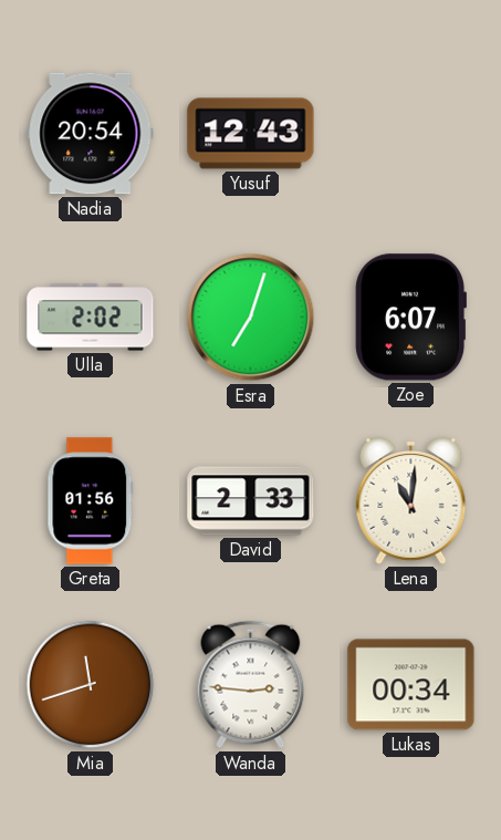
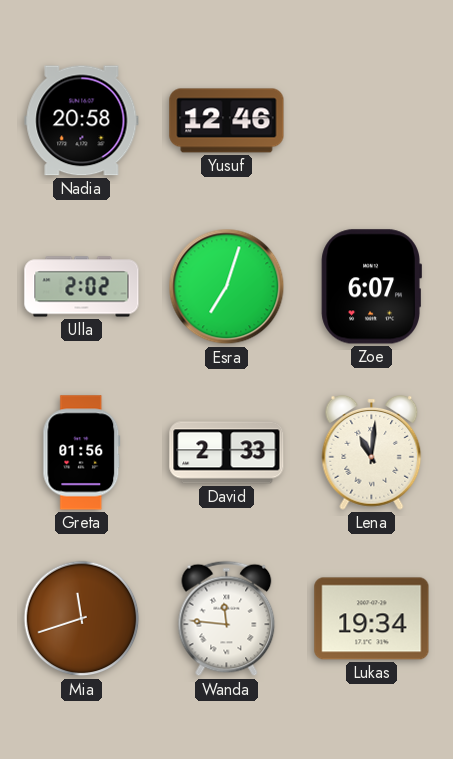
Nadia: 20:54 -> 20:58 (82, 121)
Yusuf: 12:43 -> 12:46 (227, 121)
Wanda: 2:46 -> 11:46 (227, 619)
Lukas: 00:34 -> 19:34 (372, 619)
